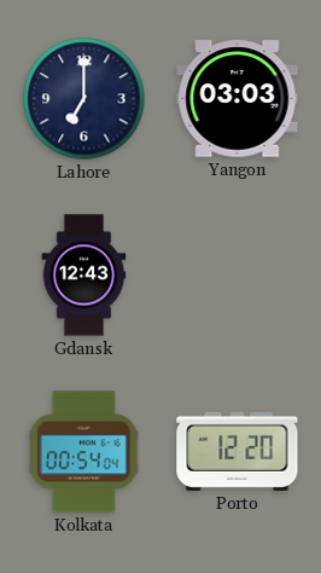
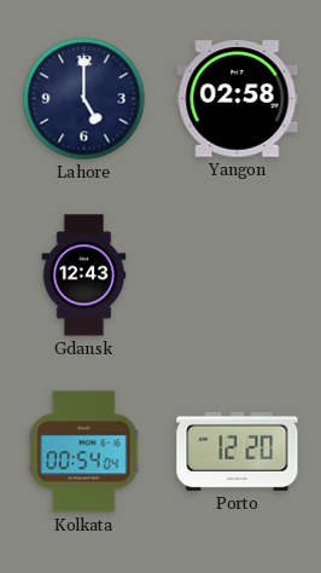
Lahore: 7:00 -> 5:00 (84, 99)
Yangon: 03:03 -> 02:58 (238, 99)
